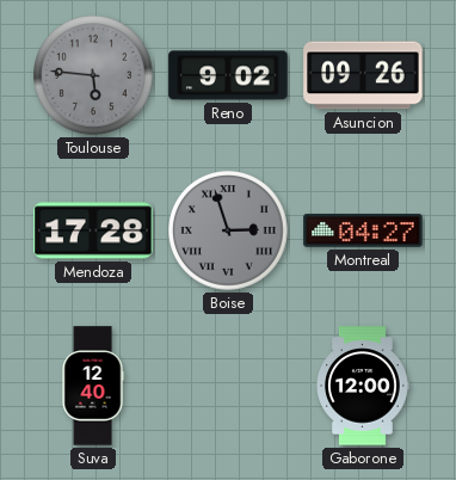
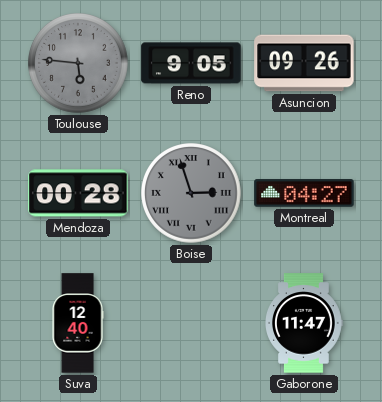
Reno: 9:02 -> 9:05 (191, 63)
Mendoza: 17:28 -> 00:28 (78, 193)
Gaborone: 12:00 -> 11:47 (304, 323)
